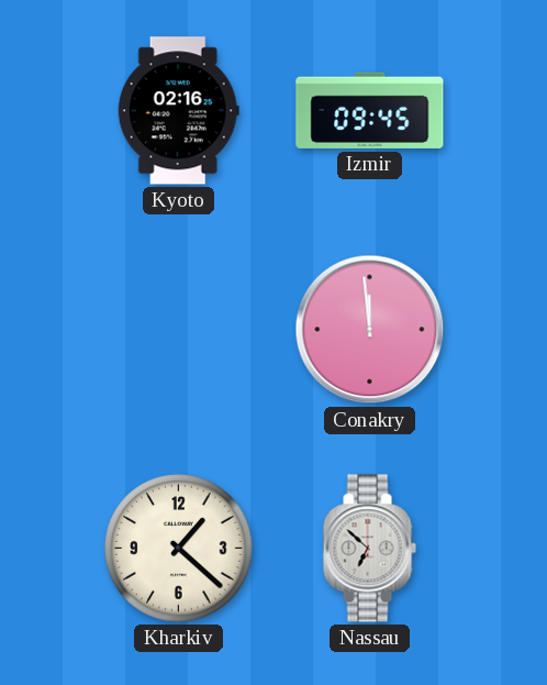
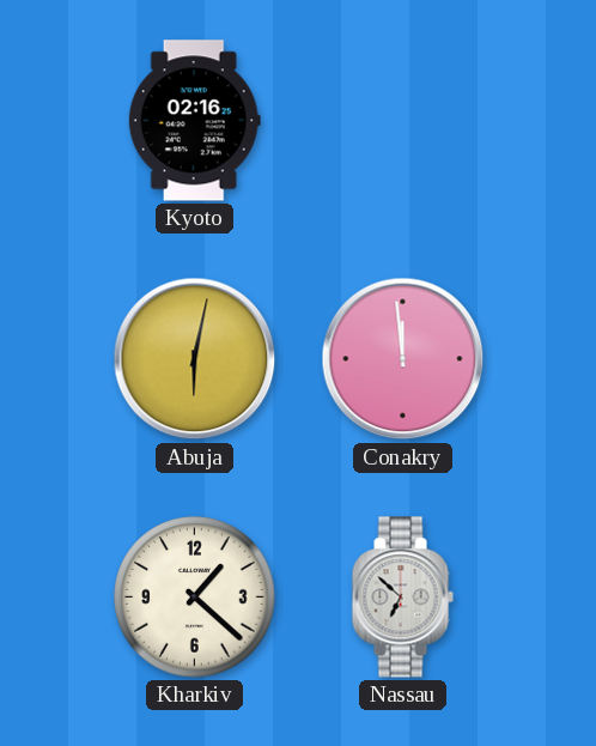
Izmir: 09:45 -> none (370, 110)
Abuja: none -> 6:02 (195, 359)
